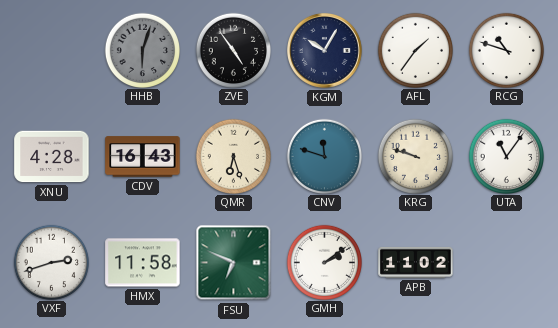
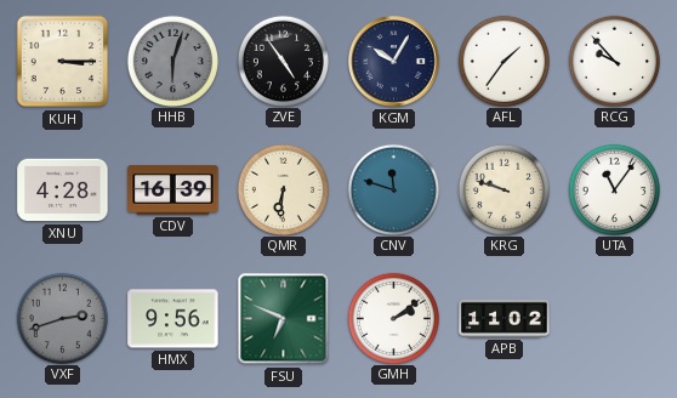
KUH: none -> 3:15 (63, 62)
RCG: 10:48 -> 9:53 (614, 61)
CDV: 16:43 -> 16:39 (173, 191)
QMR: 6:27 -> 6:31 (283, 189)
VXF dial: white -> grey (62, 318)
HMX: 11:58 -> 9:56 (173, 319)
